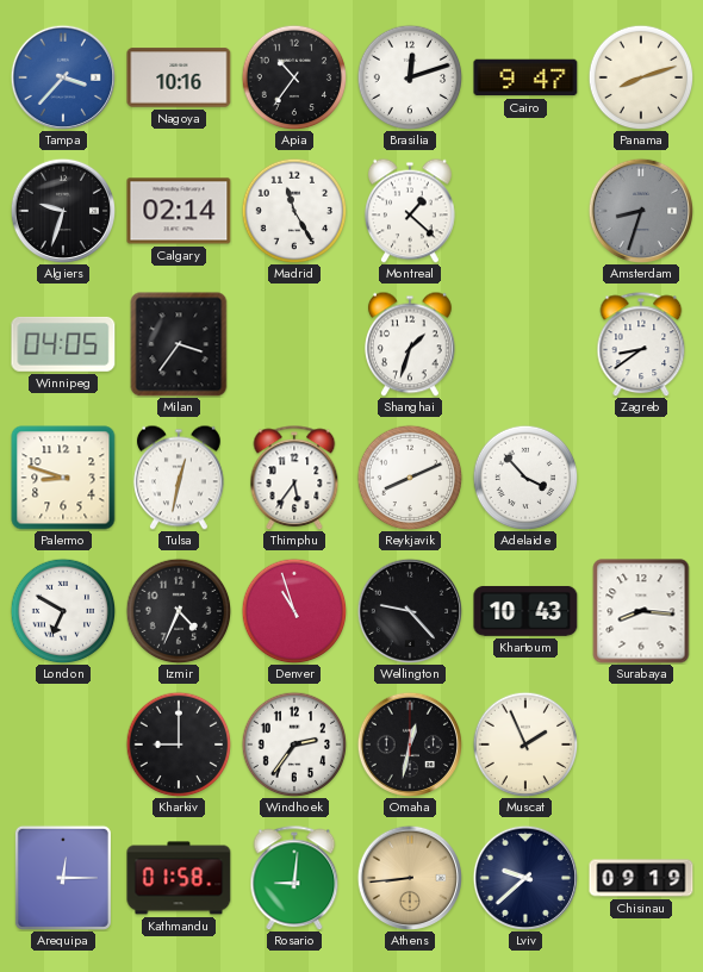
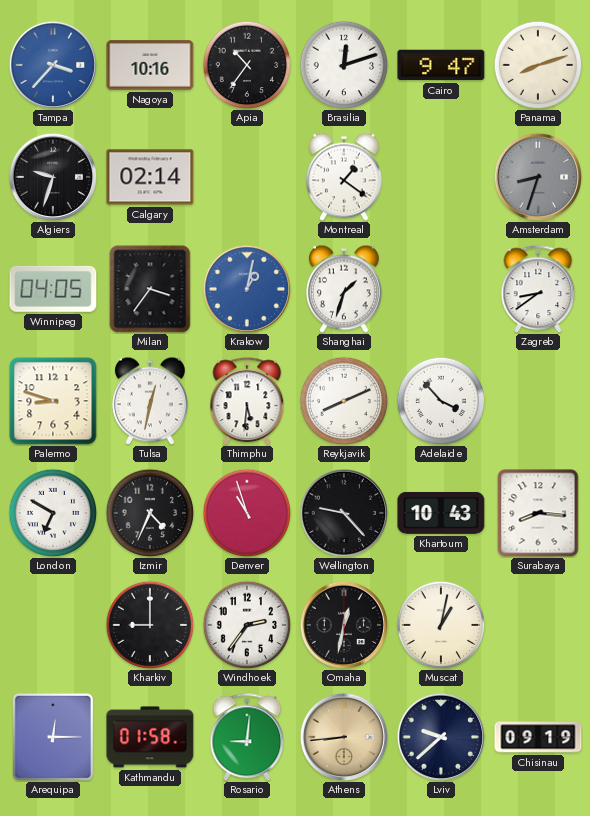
Madrid: 11:25 -> none (294, 211)
Montreal: 1:22 -> 1:21 (344, 177)
Krakow: none -> 1:02 (246, 288)
Thimphu: 5:36 -> 5:31 (247, 401)
Muscat: 1:56 -> 1:02 (441, 625)
